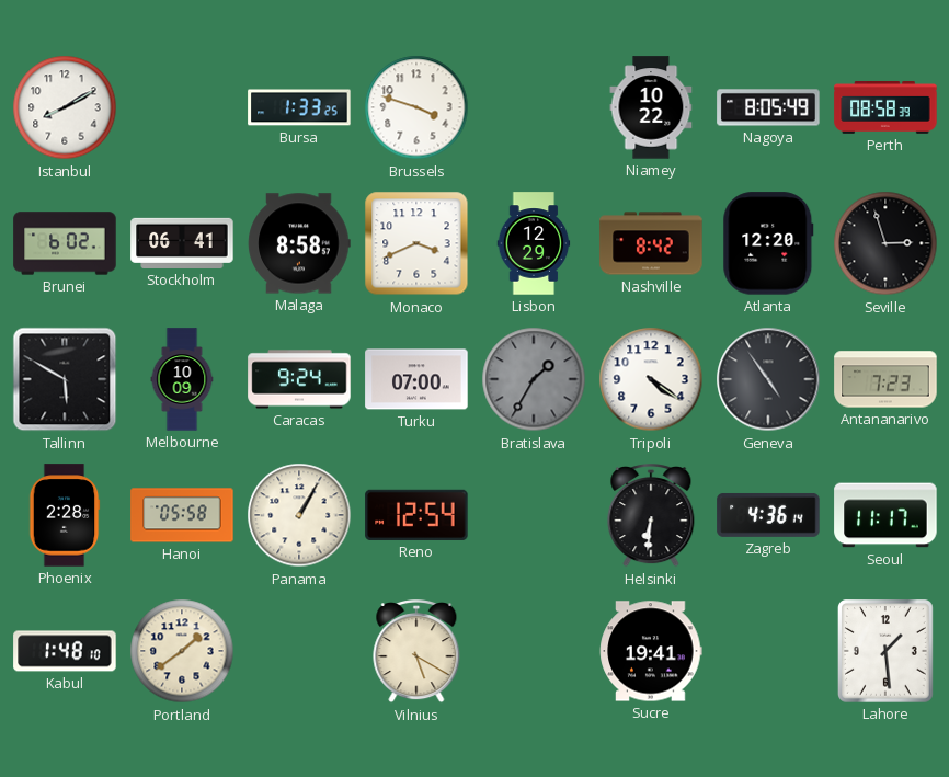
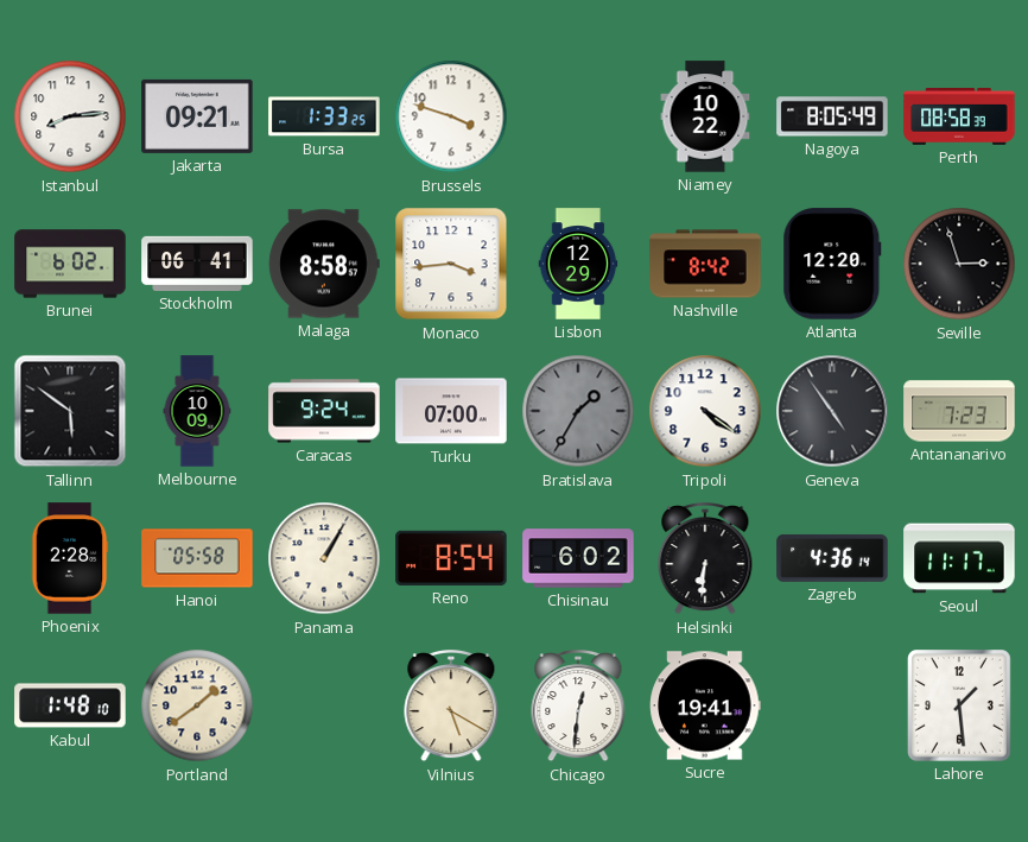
Istanbul: 8:10 -> 8:14 (70, 116)
Jakarta: none -> 09:21 (197, 116)
Monaco: 3:41 -> 3:44 (451, 264)
Tallinn: 5:50 -> 5:51 (70, 411)
Reno: 12:54 -> 8:54 (451, 558)
Chisinau: none -> 6:02 (578, 558)
Chicago: none -> 12:31 (578, 707)
